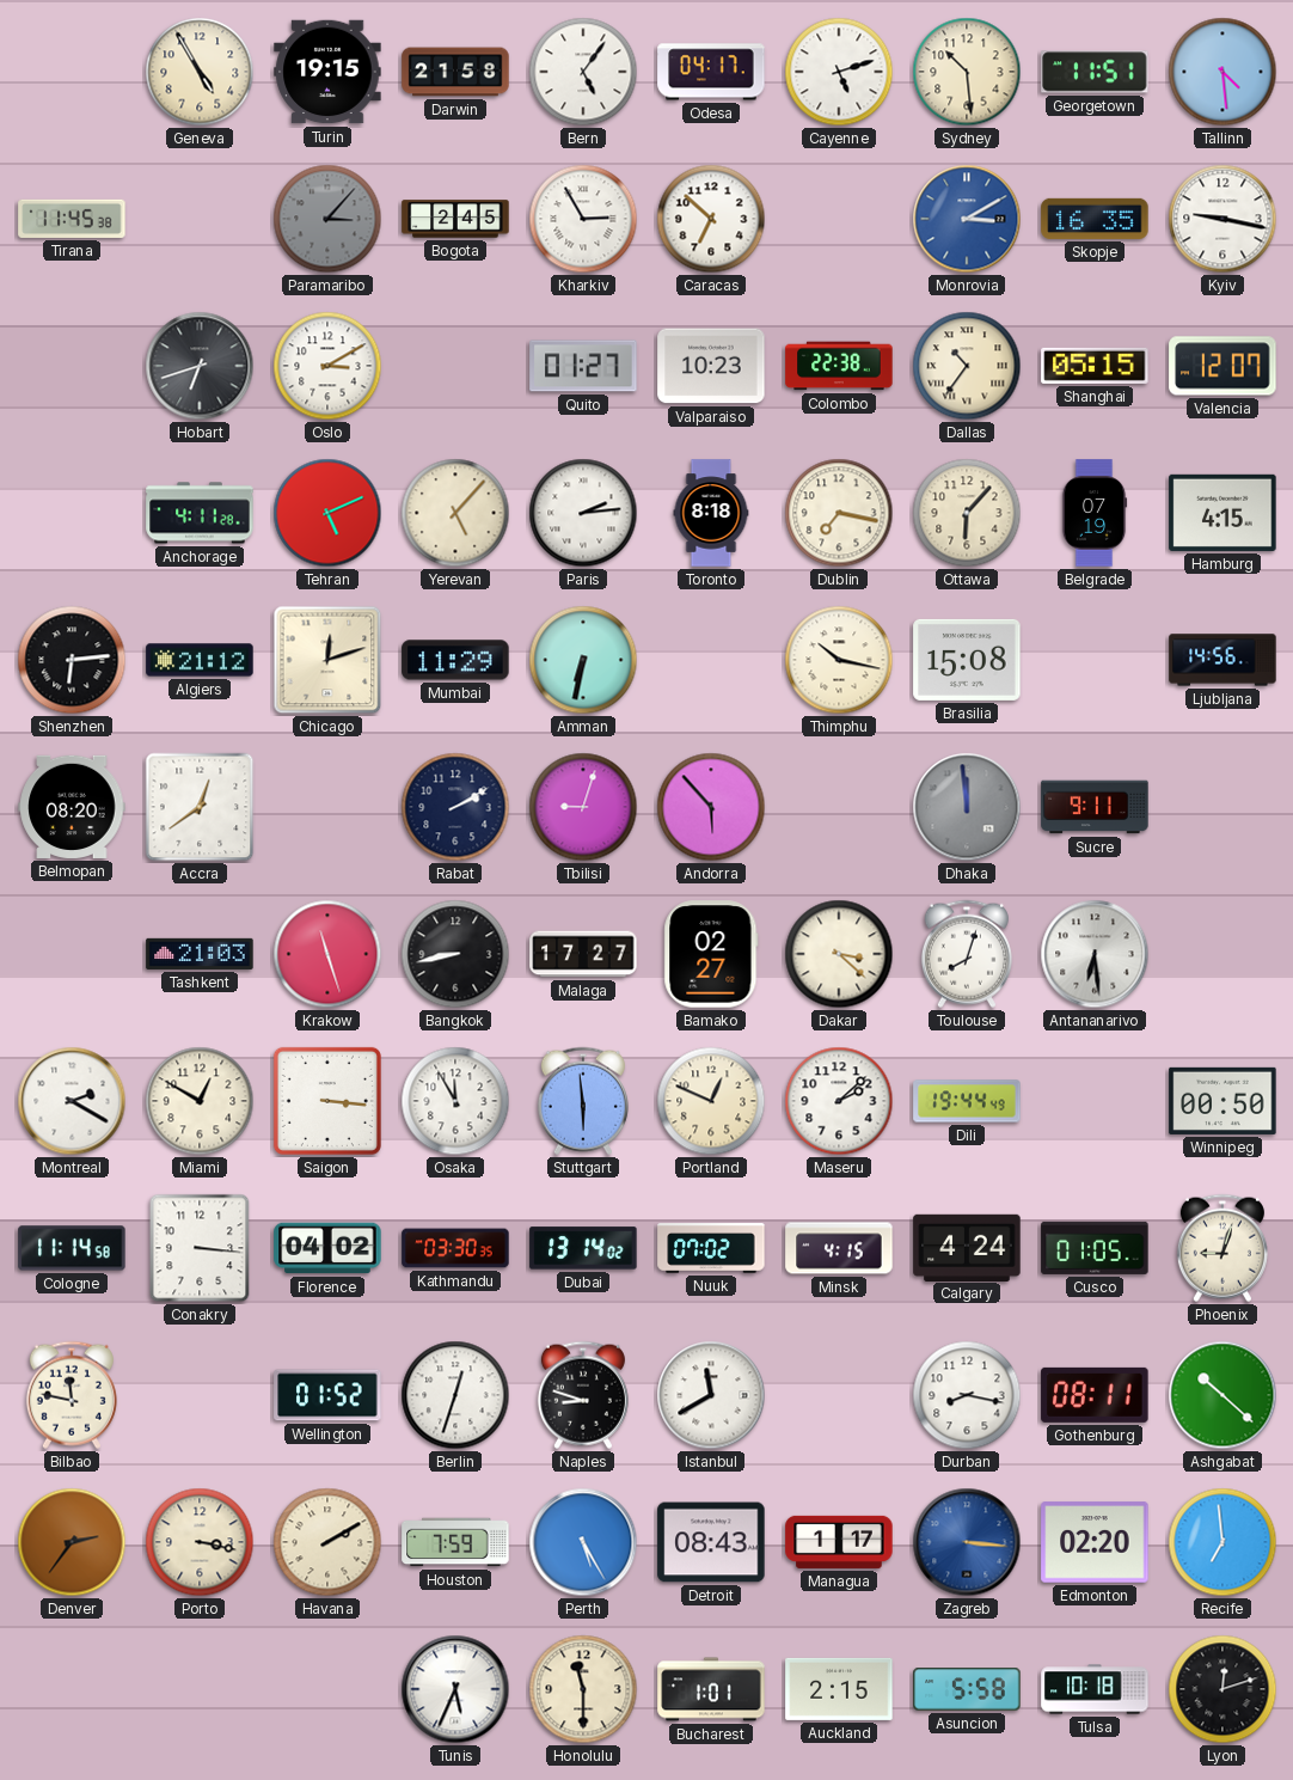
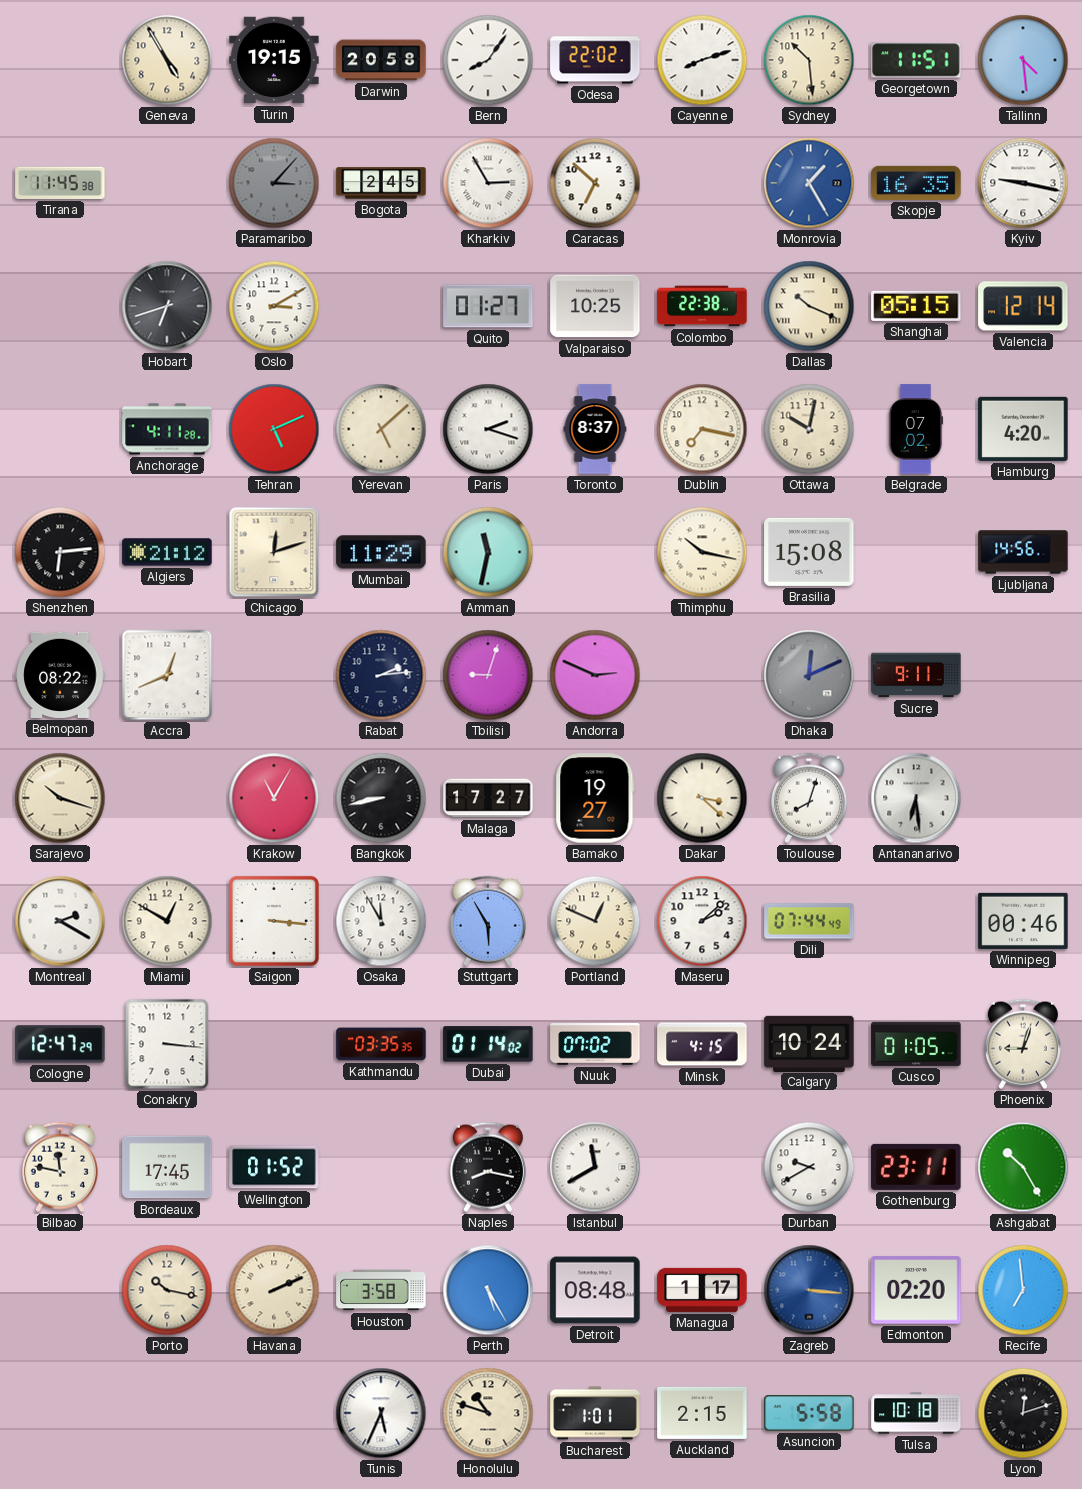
Darwin: 21:58 -> 20:58 (381, 60)
Bern: 5:06 -> 8:06 (488, 60)
Odesa: 04:17 -> 22:02 (595, 60)
Cayenne: 5:12 -> 8:12 (702, 60)
Monrovia: 3:10 -> 1:25 (809, 183)
Valparaiso: 10:23 -> 10:25 (595, 306)
Dallas: 10:36 -> 10:19 (809, 306)
Valencia: 12:07 -> 12:14 (1023, 306)
Yerevan: 5:07 -> 5:08 (381, 429)
Paris: 2:14 -> 2:18 (488, 429)
Toronto: 8:18 -> 8:37 (595, 429)
Ottawa: 6:07 -> 10:02 (809, 429)
Belgrade: 07:19 -> 07:02 (916, 429)
Hamburg: 4:15 -> 4:20 (1023, 429)
Amman: 6:32 -> 11:32 (488, 552)
Belmopan: 08:20 -> 08:22 (60, 675)
Accra: 12:39 -> 12:41 (167, 675)
Rabat: 2:10 -> 2:14 (381, 675)
Andorra: 5:53 -> 2:49 (595, 675)
Dhaka: 11:59 -> 12:11 (809, 675)
Sarajevo: none -> 10:18 (60, 798)
Tashkent: 21:03 -> none (200, 954)
Krakow: 11:27 -> 11:05 (274, 798)
Bamako: 02:27 -> 19:27 (595, 798)
Stuttgart: 5:59 -> 5:55 (488, 921)
Dili: 19:44 -> 07:44 (809, 921)
Winnipeg: 00:50 -> 00:46 (1023, 921)
Cologne: 11:14 -> 12:47 (60, 1044)
Florence: 04:02 -> none (327, 1248)
Kathmandu: 03:30 -> 03:35 (381, 1044)
Dubai: 13:14 -> 01:14 (488, 1044)
Calgary: 4:24 -> 10:24 (809, 1043)
Bordeaux: none -> 17:45 (167, 1167)
Berlin: 12:33 -> none (455, 1395)
Naples: 8:48 -> 8:17 (488, 1167)
Durban: 8:17 -> 9:40 (809, 1167)
Gothenburg: 08:11 -> 23:11 (916, 1167)
Ashgabat: 10:22 -> 10:25 (1023, 1167)
Denver: 2:36 -> none (72, 1542)
Porto: 3:17 -> 10:17 (167, 1290)
Havana: 2:10 -> 2:11 (274, 1290)
Houston: 7:59 -> 3:58 (381, 1290)
Detroit: 08:43 -> 08:48 (595, 1290)
Honolulu: 11:30 -> 10:48 (488, 1413)
